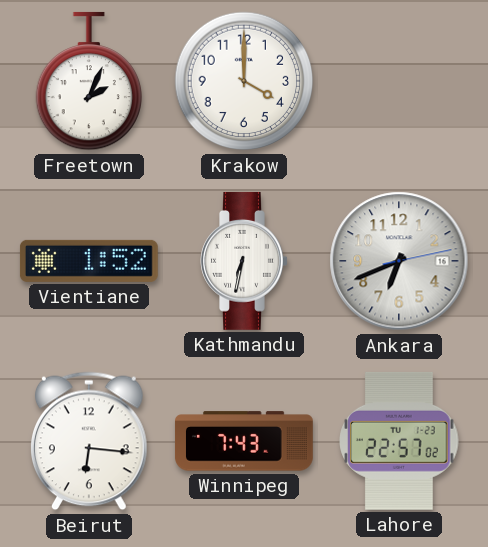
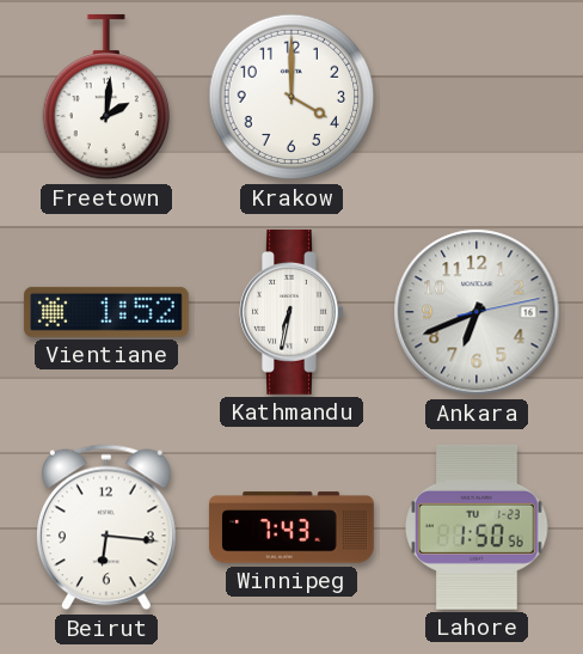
Freetown: 2:04 -> 2:01 (105, 97)
Lahore: 22:57 -> 1:50 (477, 527)
